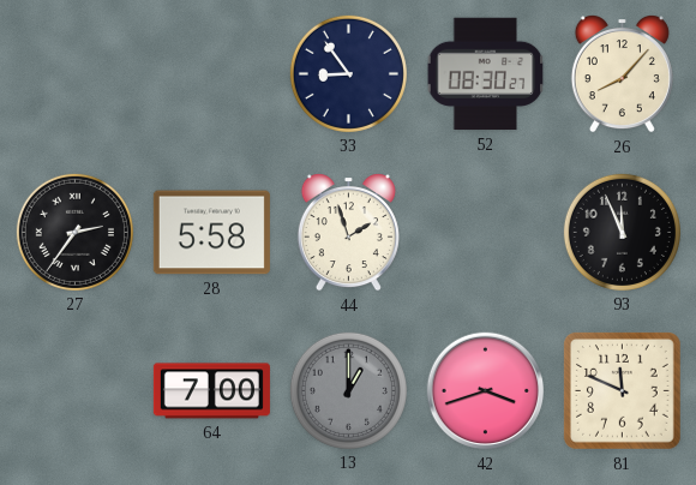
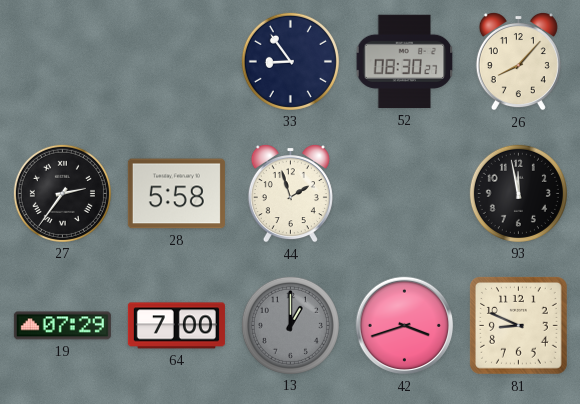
93: 11:56 -> 11:58 (518, 193)
19: none -> 07:29 (62, 326)
81: 11:49 -> 8:49 (518, 325)
